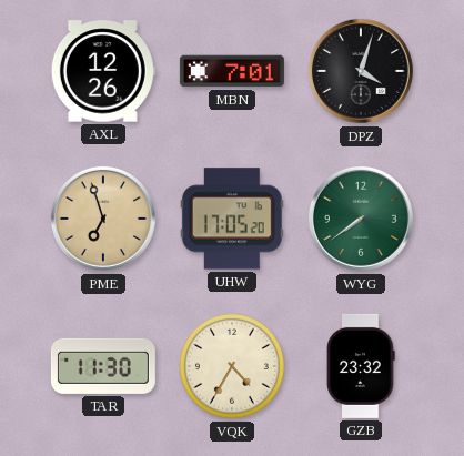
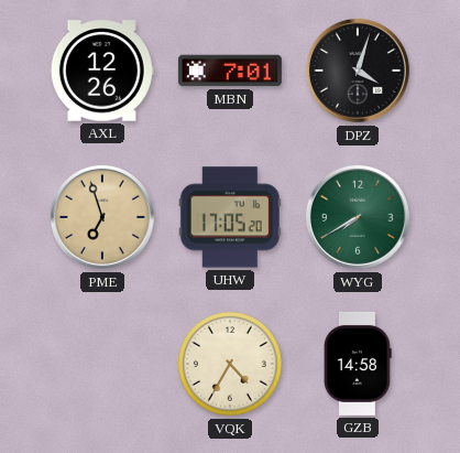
WYG: 7:39 -> 7:40 (358, 217)
TAR: 11:30 -> none (103, 366)
GZB: 23:32 -> 14:58 (358, 364)
